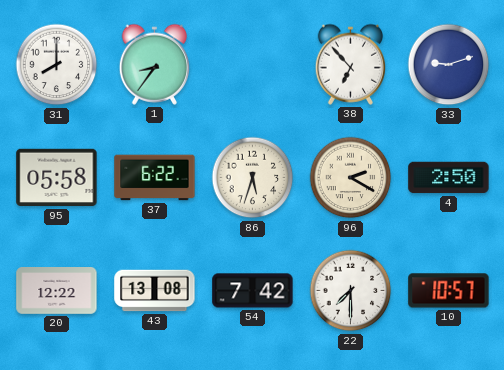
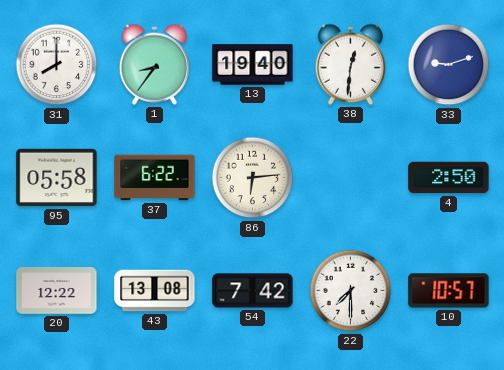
13: none -> 19:40 (253, 65)
38: 6:53 -> 12:31 (350, 64)
86: 5:33 -> 6:14 (253, 178)
96: 2:20 -> none (351, 178)
